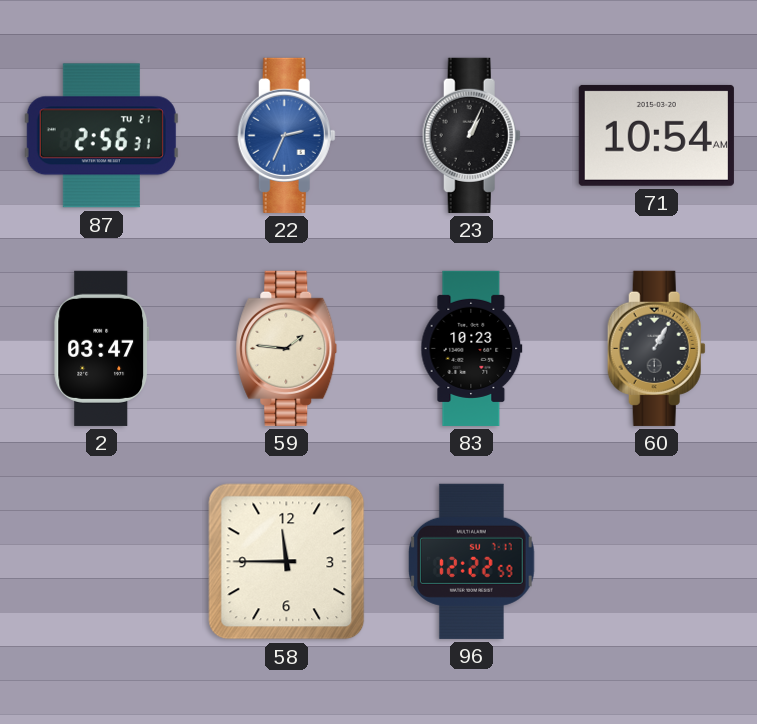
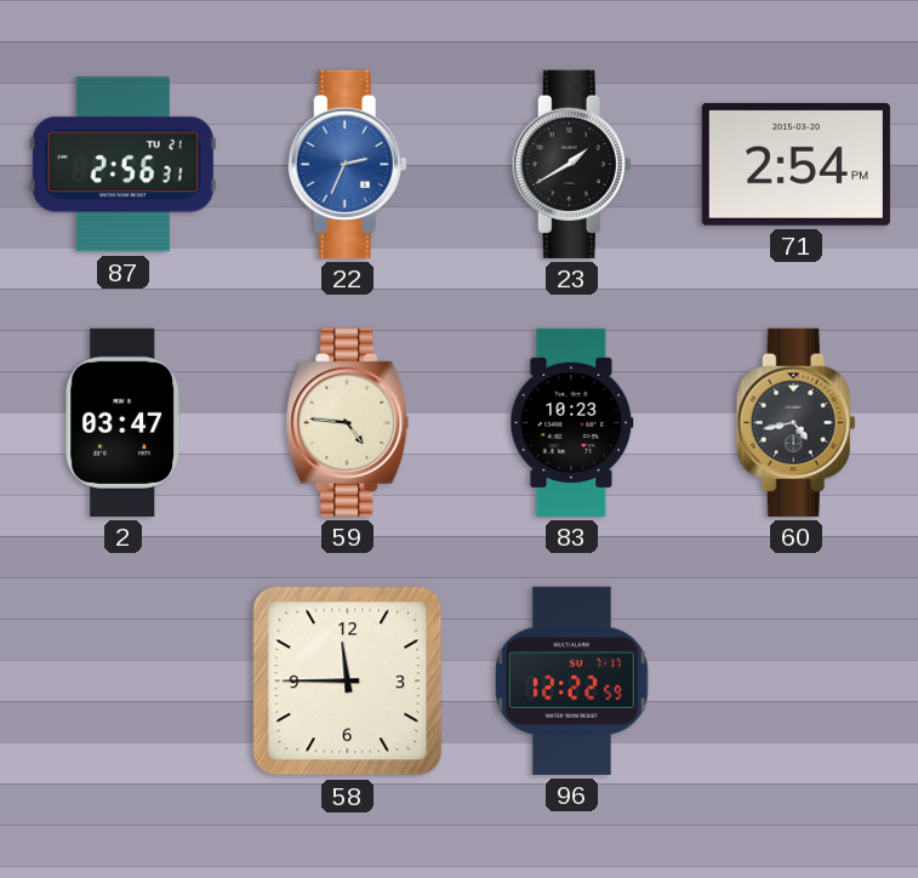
23: 1:04 -> 1:40 (571, 164)
71: 10:54 -> 2:54 (796, 164)
59: 1:46 -> 4:46 (348, 422)
60: 1:05 -> 4:43 (796, 422)
